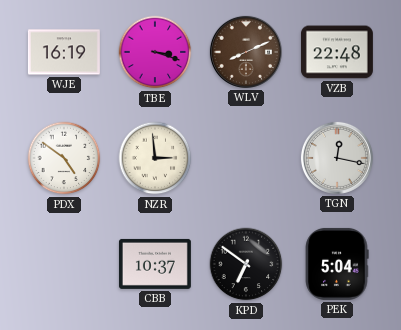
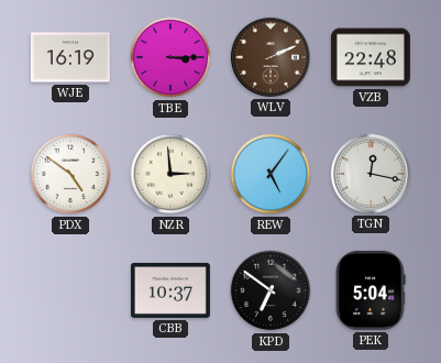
TBE: 3:18 -> 3:15 (170, 57)
WLV: 8:11 -> 2:11 (271, 57)
REW: none -> 5:06 (271, 174)
